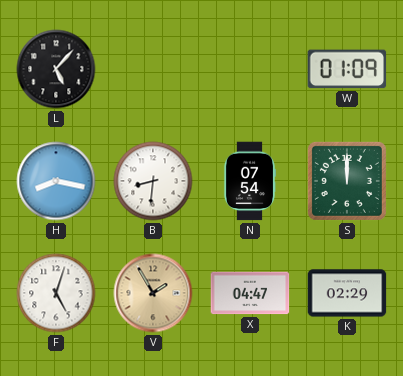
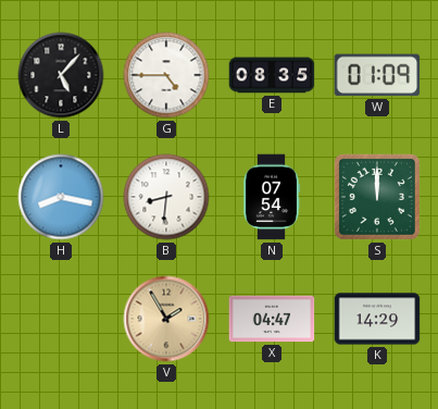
G: none -> 4:45 (166, 75)
E: none -> 08:35 (272, 75)
F: 5:03 -> none (56, 293)
K: 02:29 -> 14:29 (377, 319)
